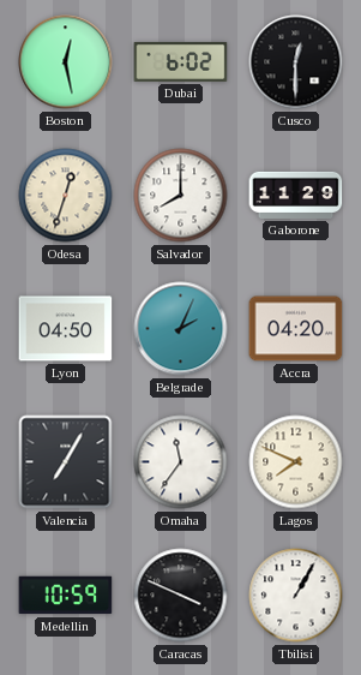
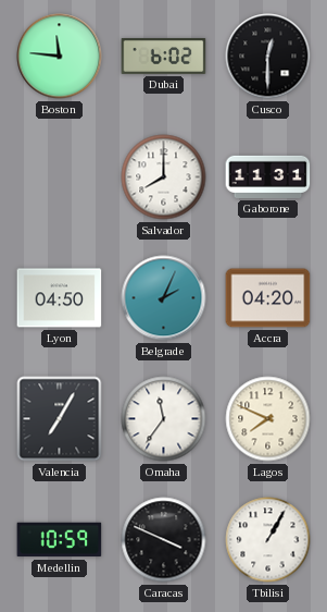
Boston: 12:28 -> 11:46 (60, 57)
Odesa: 12:33 -> none (66, 196)
Gaborone: 11:29 -> 11:31 (268, 176)
